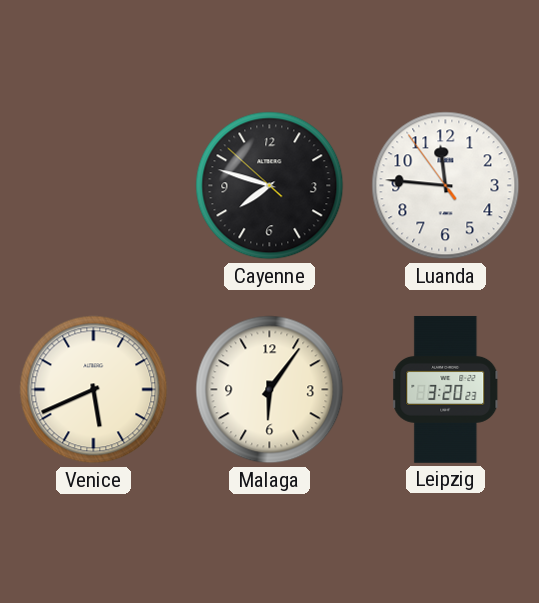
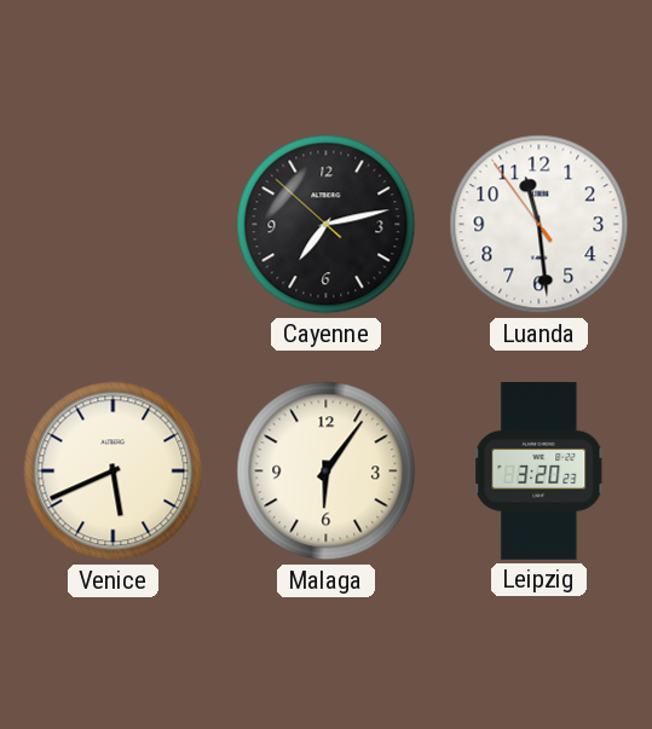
Cayenne: 7:47 -> 7:12 (327, 225)
Luanda: 11:45 -> 11:28 (540, 225)
